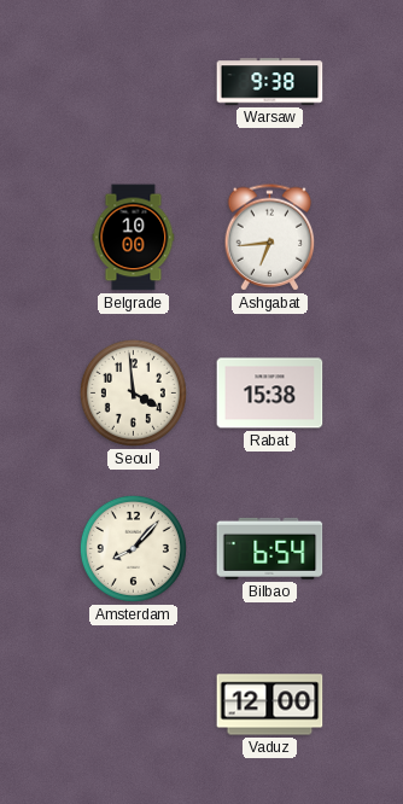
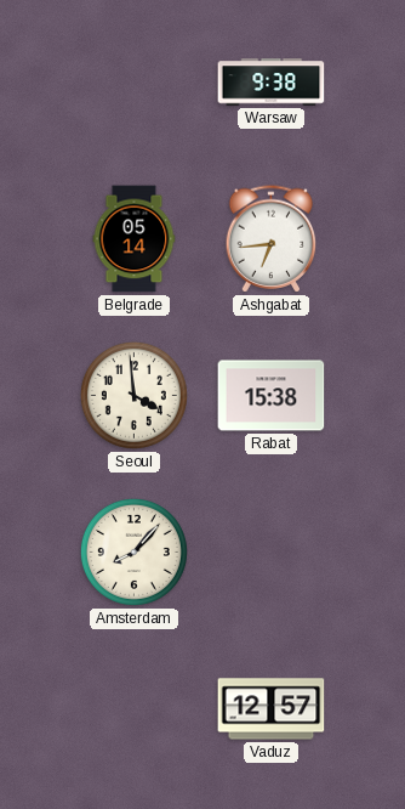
Belgrade: 10:00 -> 05:14 (135, 239)
Bilbao: 6:54 -> none (270, 548)
Vaduz: 12:00 -> 12:57 (272, 709)
